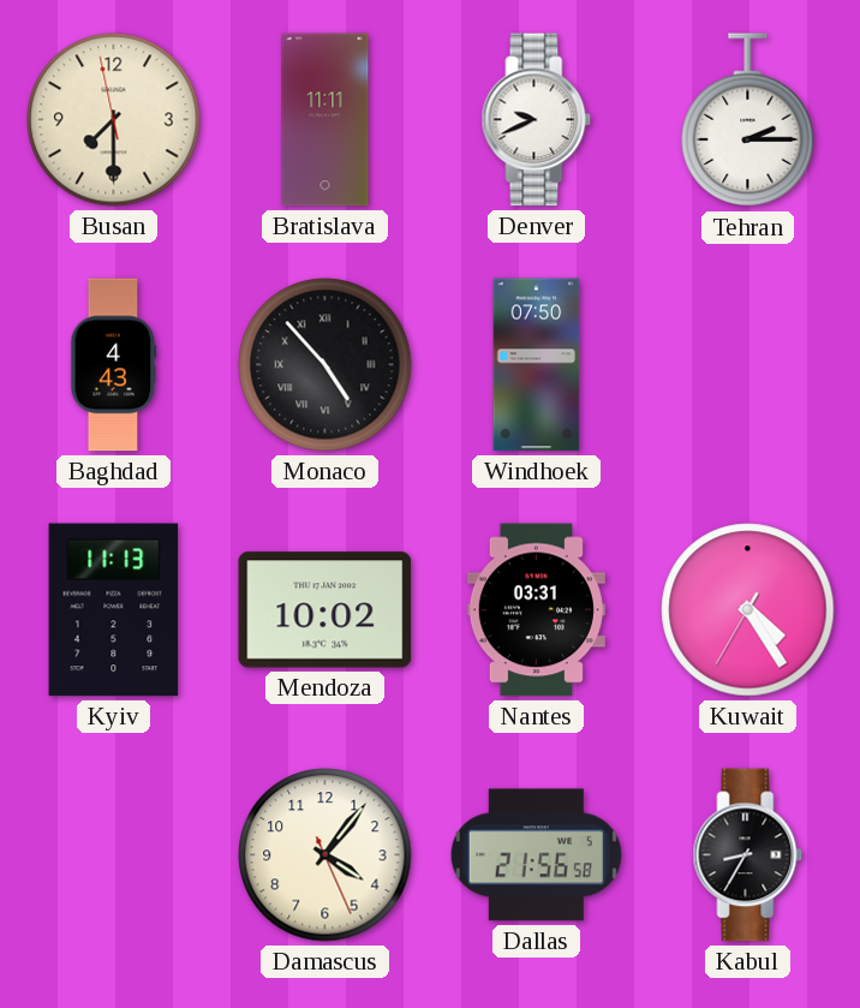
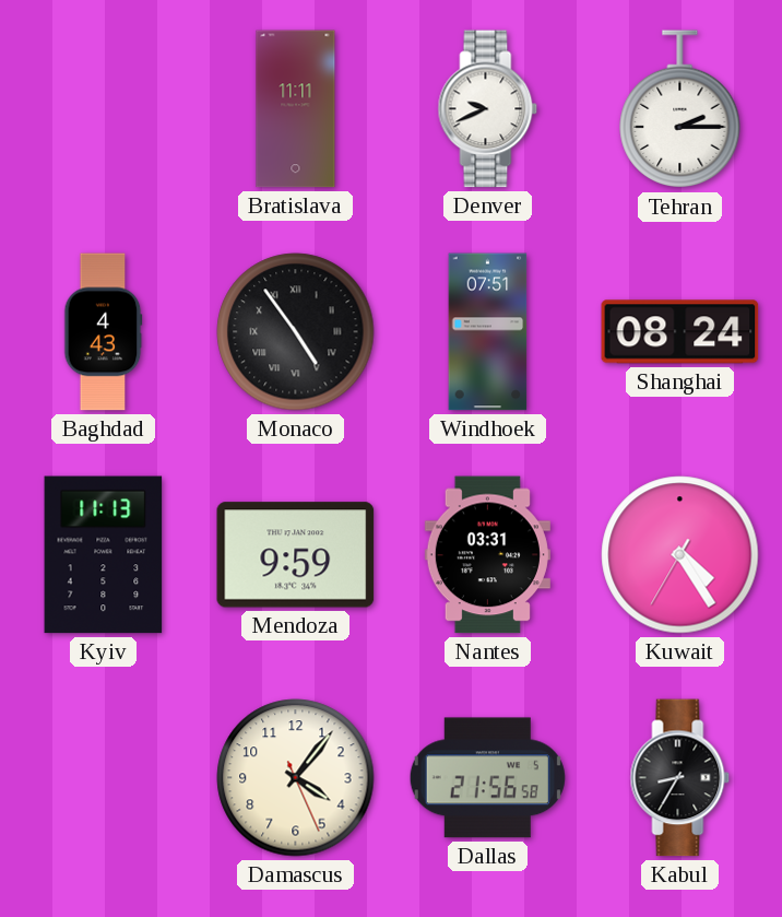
Busan: 7:29 -> none (114, 120)
Monaco: 4:53 -> 4:54 (296, 332)
Windhoek: 07:50 -> 07:51 (488, 332)
Shanghai: none -> 08:24 (680, 332)
Mendoza: 10:02 -> 9:59 (296, 555)
